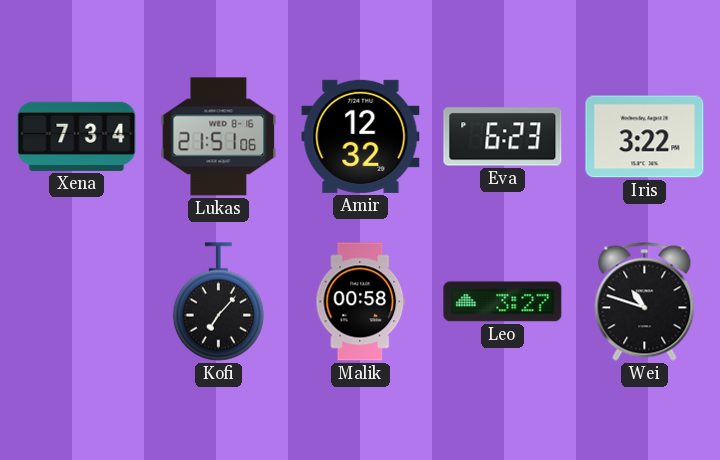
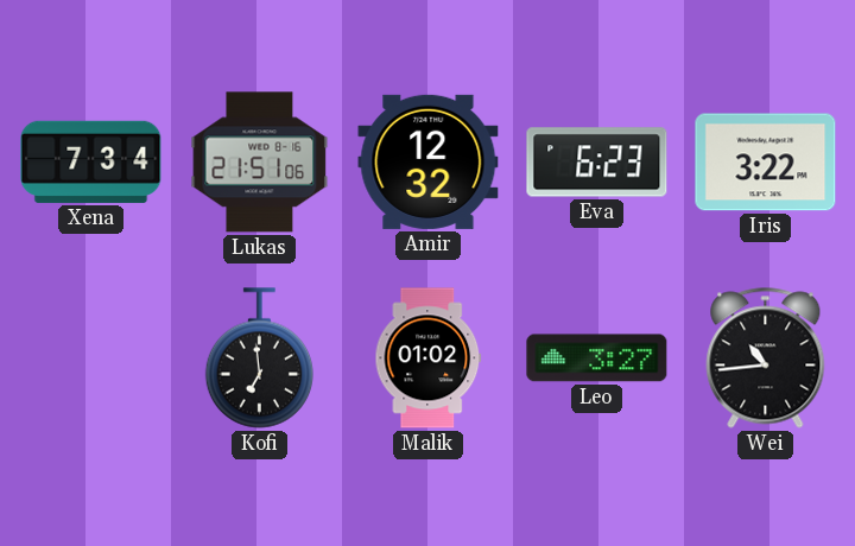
Kofi: 7:07 -> 6:59 (259, 358)
Malik: 00:58 -> 01:02 (429, 358)
Wei: 10:48 -> 10:44 (766, 358)
